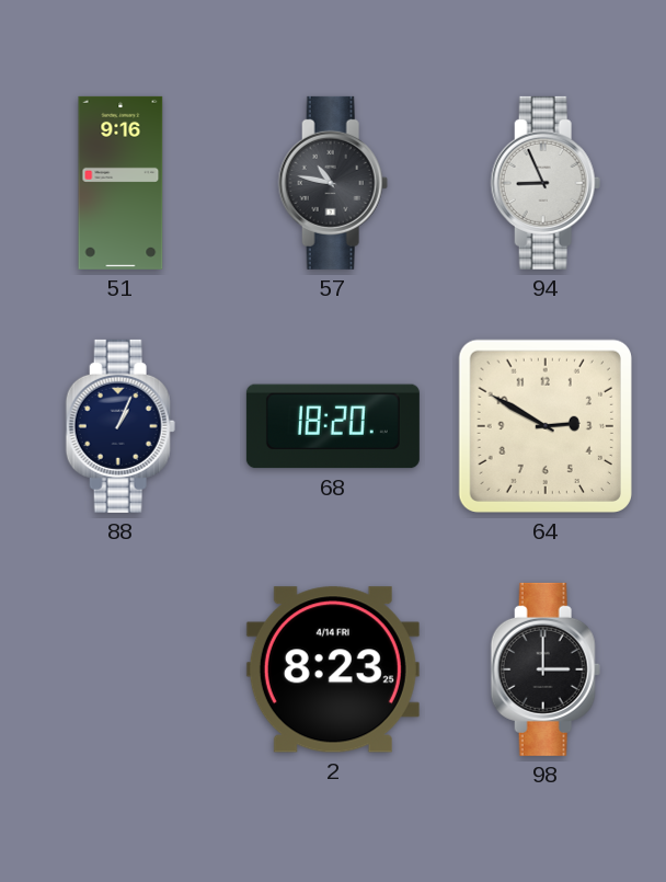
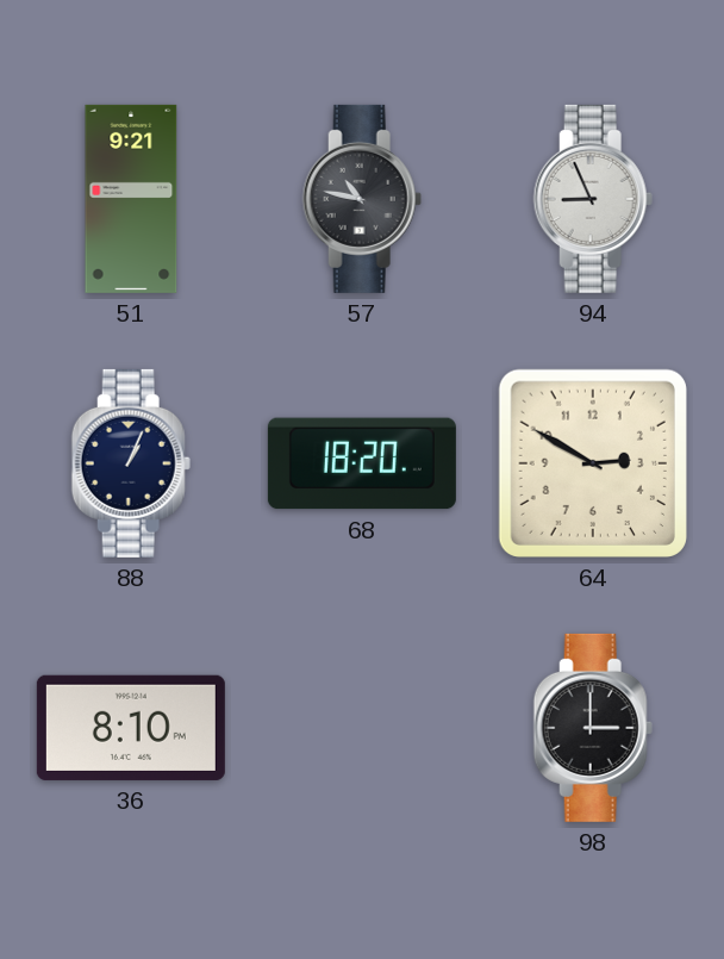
51: 9:16 -> 9:21 (131, 199)
36: none -> 8:10 (131, 728)
2: 8:23 -> none (333, 669)
